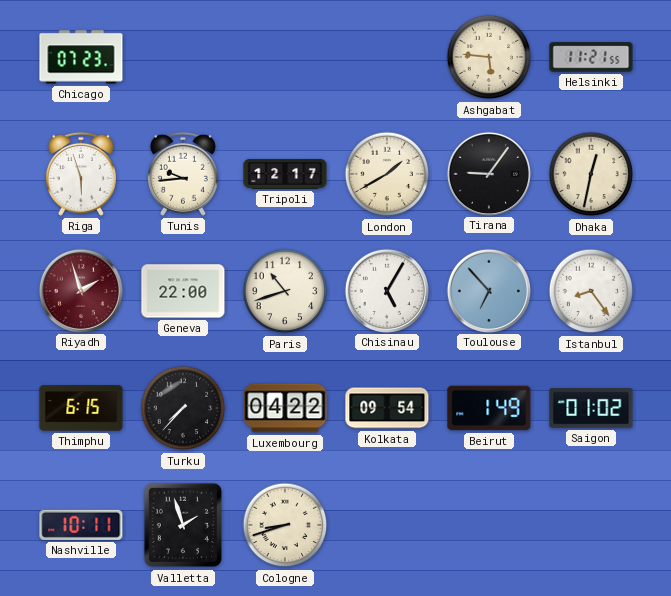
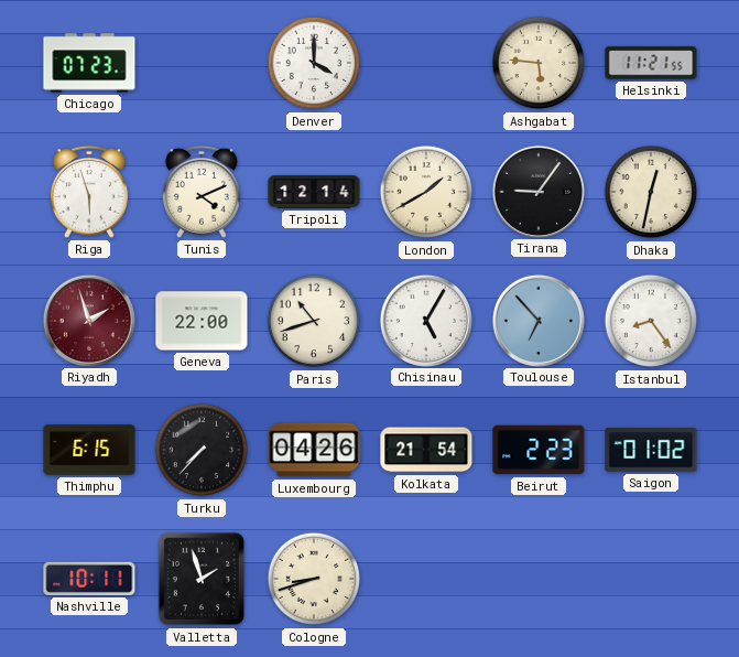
Denver: none -> 4:00 (314, 63)
Tunis: 9:44 -> 4:11 (202, 192)
Tripoli: 12:17 -> 12:14 (314, 192)
Luxembourg: 04:22 -> 04:26 (314, 450)
Kolkata: 09:54 -> 21:54 (426, 450)
Beirut: 1:49 -> 2:23 (539, 450)
